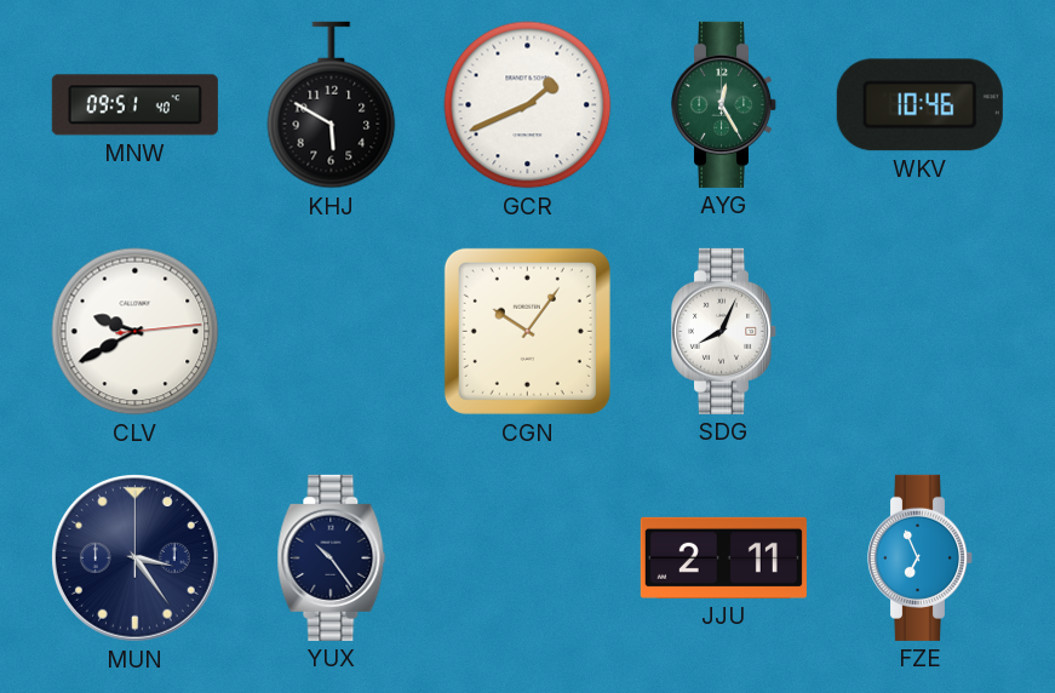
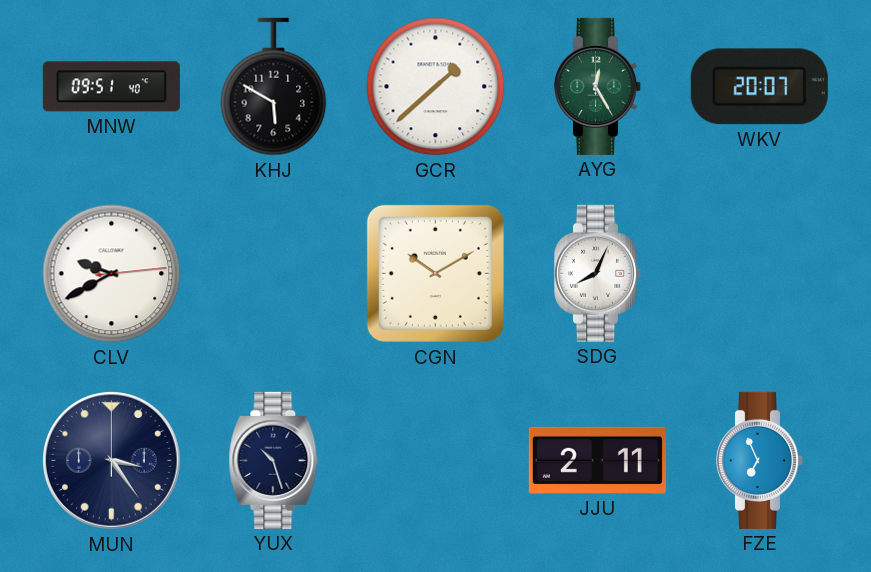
GCR: 1:41 -> 1:38 (436, 87)
WKV: 10:46 -> 20:07 (759, 87)
CGN: 10:06 -> 10:10 (435, 273)
YUX: 10:24 -> 10:27 (274, 460)
